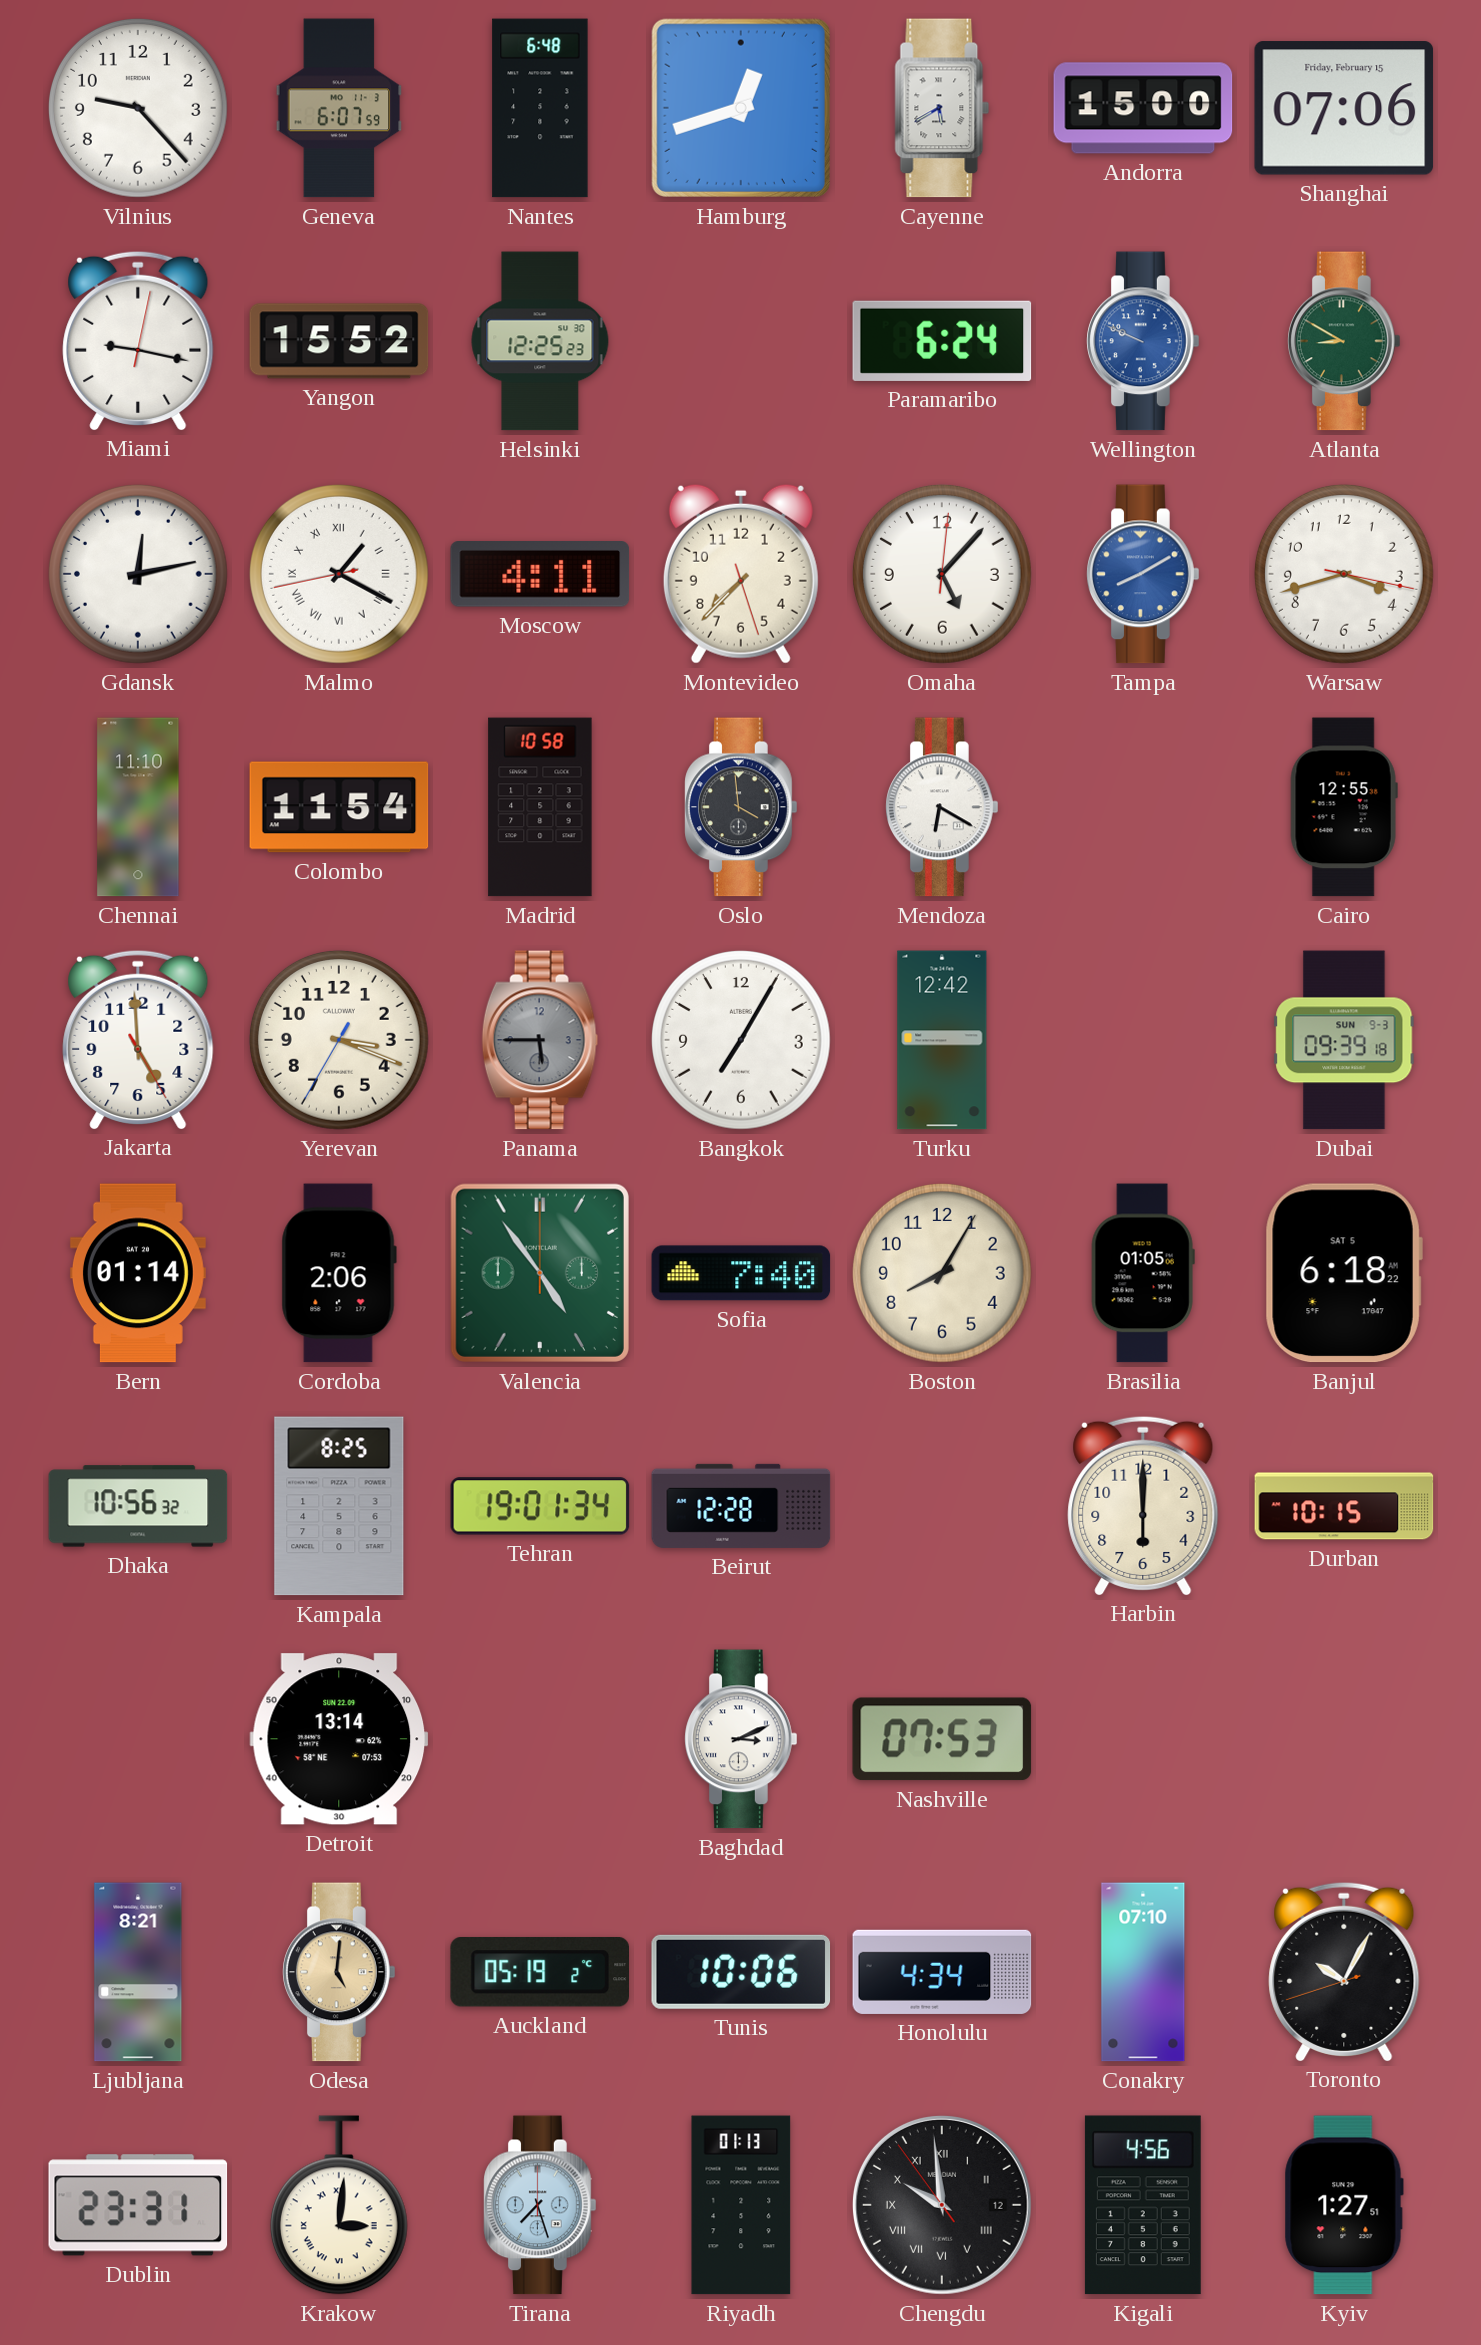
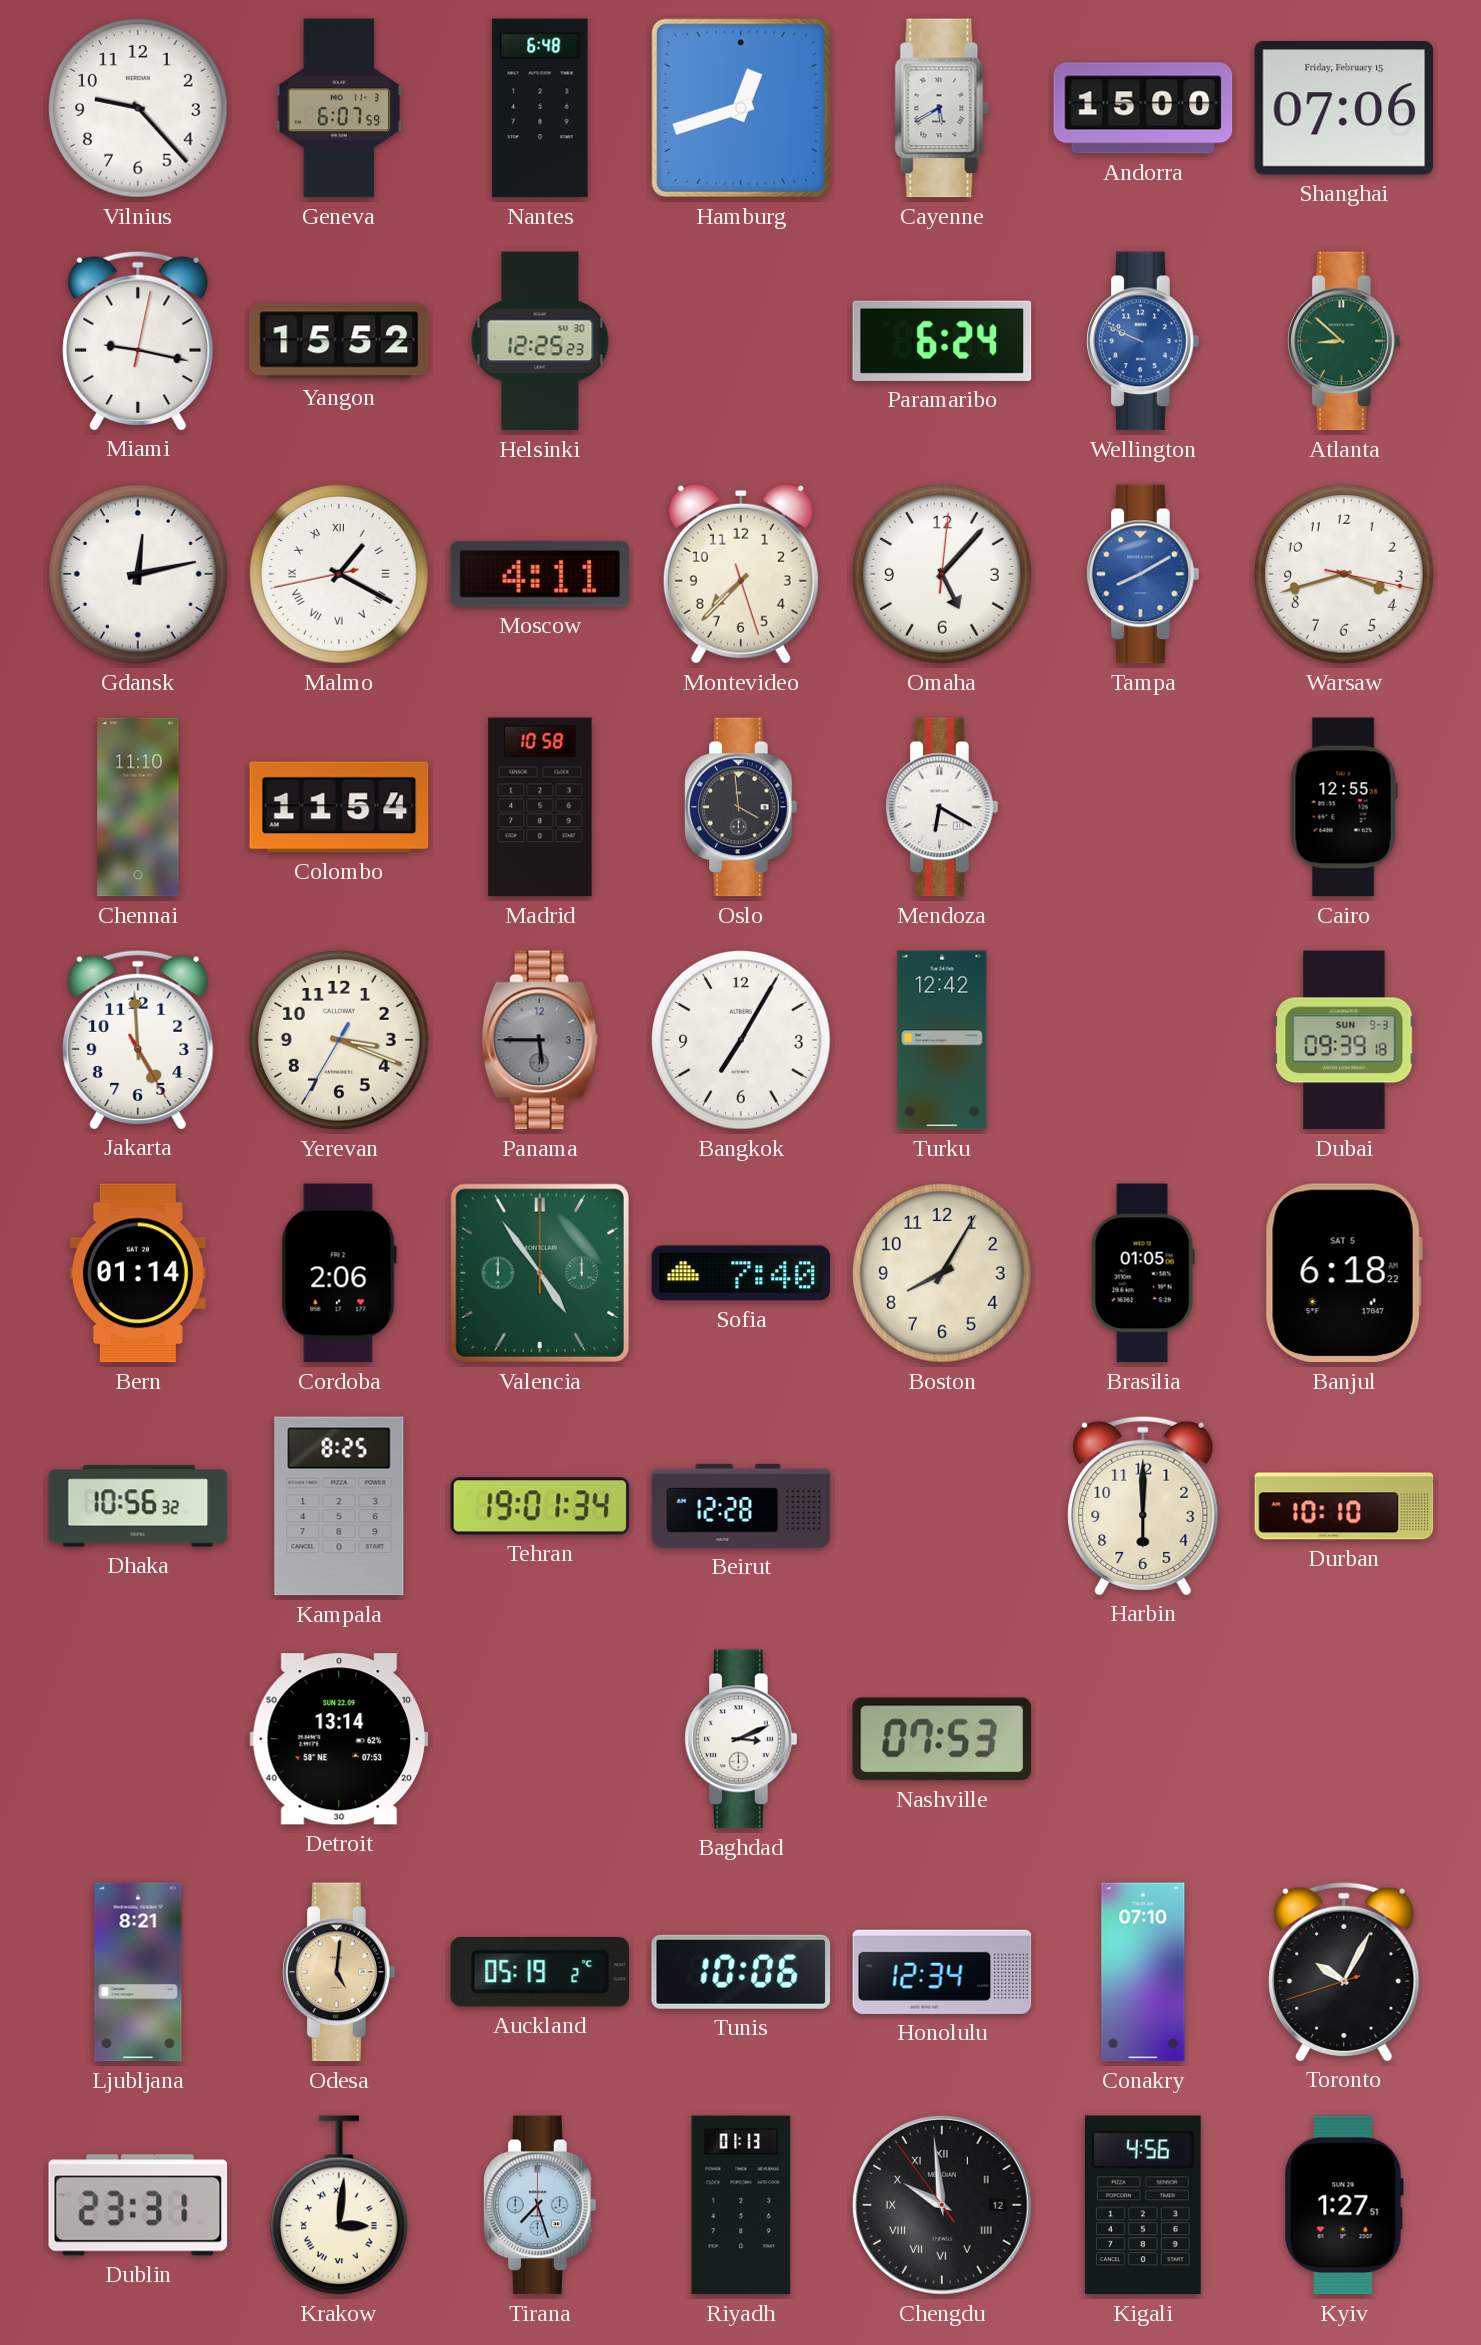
Atlanta: 8:50 -> 8:52 (1344, 341)
Durban: 10:15 -> 10:10 (1344, 1506)
Honolulu: 4:34 -> 12:34 (942, 1972)
